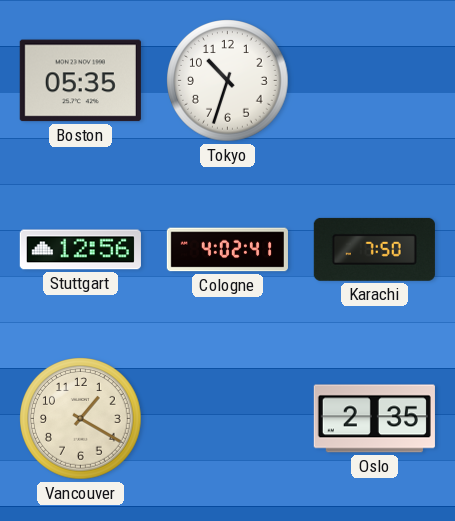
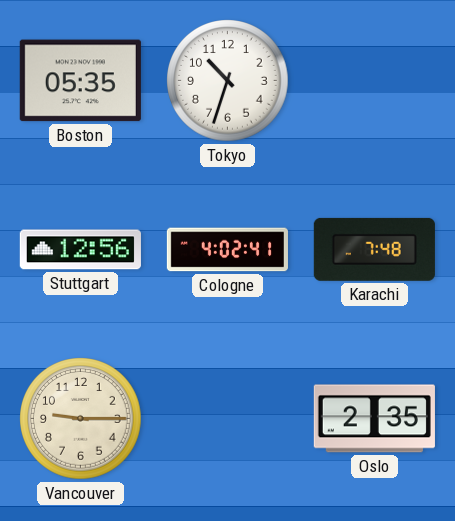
Karachi: 7:50 -> 7:48 (374, 249)
Vancouver: 1:20 -> 9:15 (81, 419)
